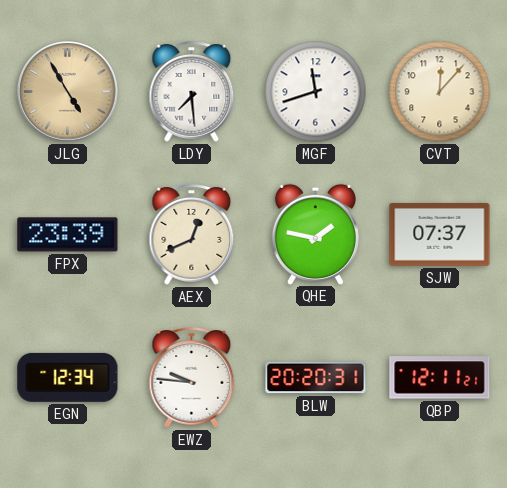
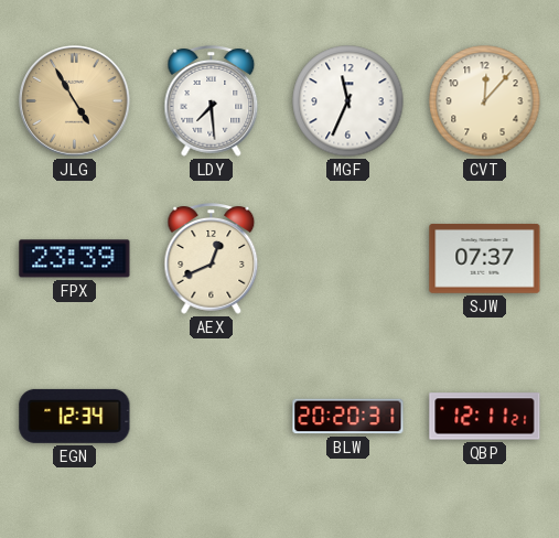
MGF: 11:42 -> 11:34 (348, 101)
QHE: 1:47 -> none (315, 234)
EWZ: 9:46 -> none (192, 378)
